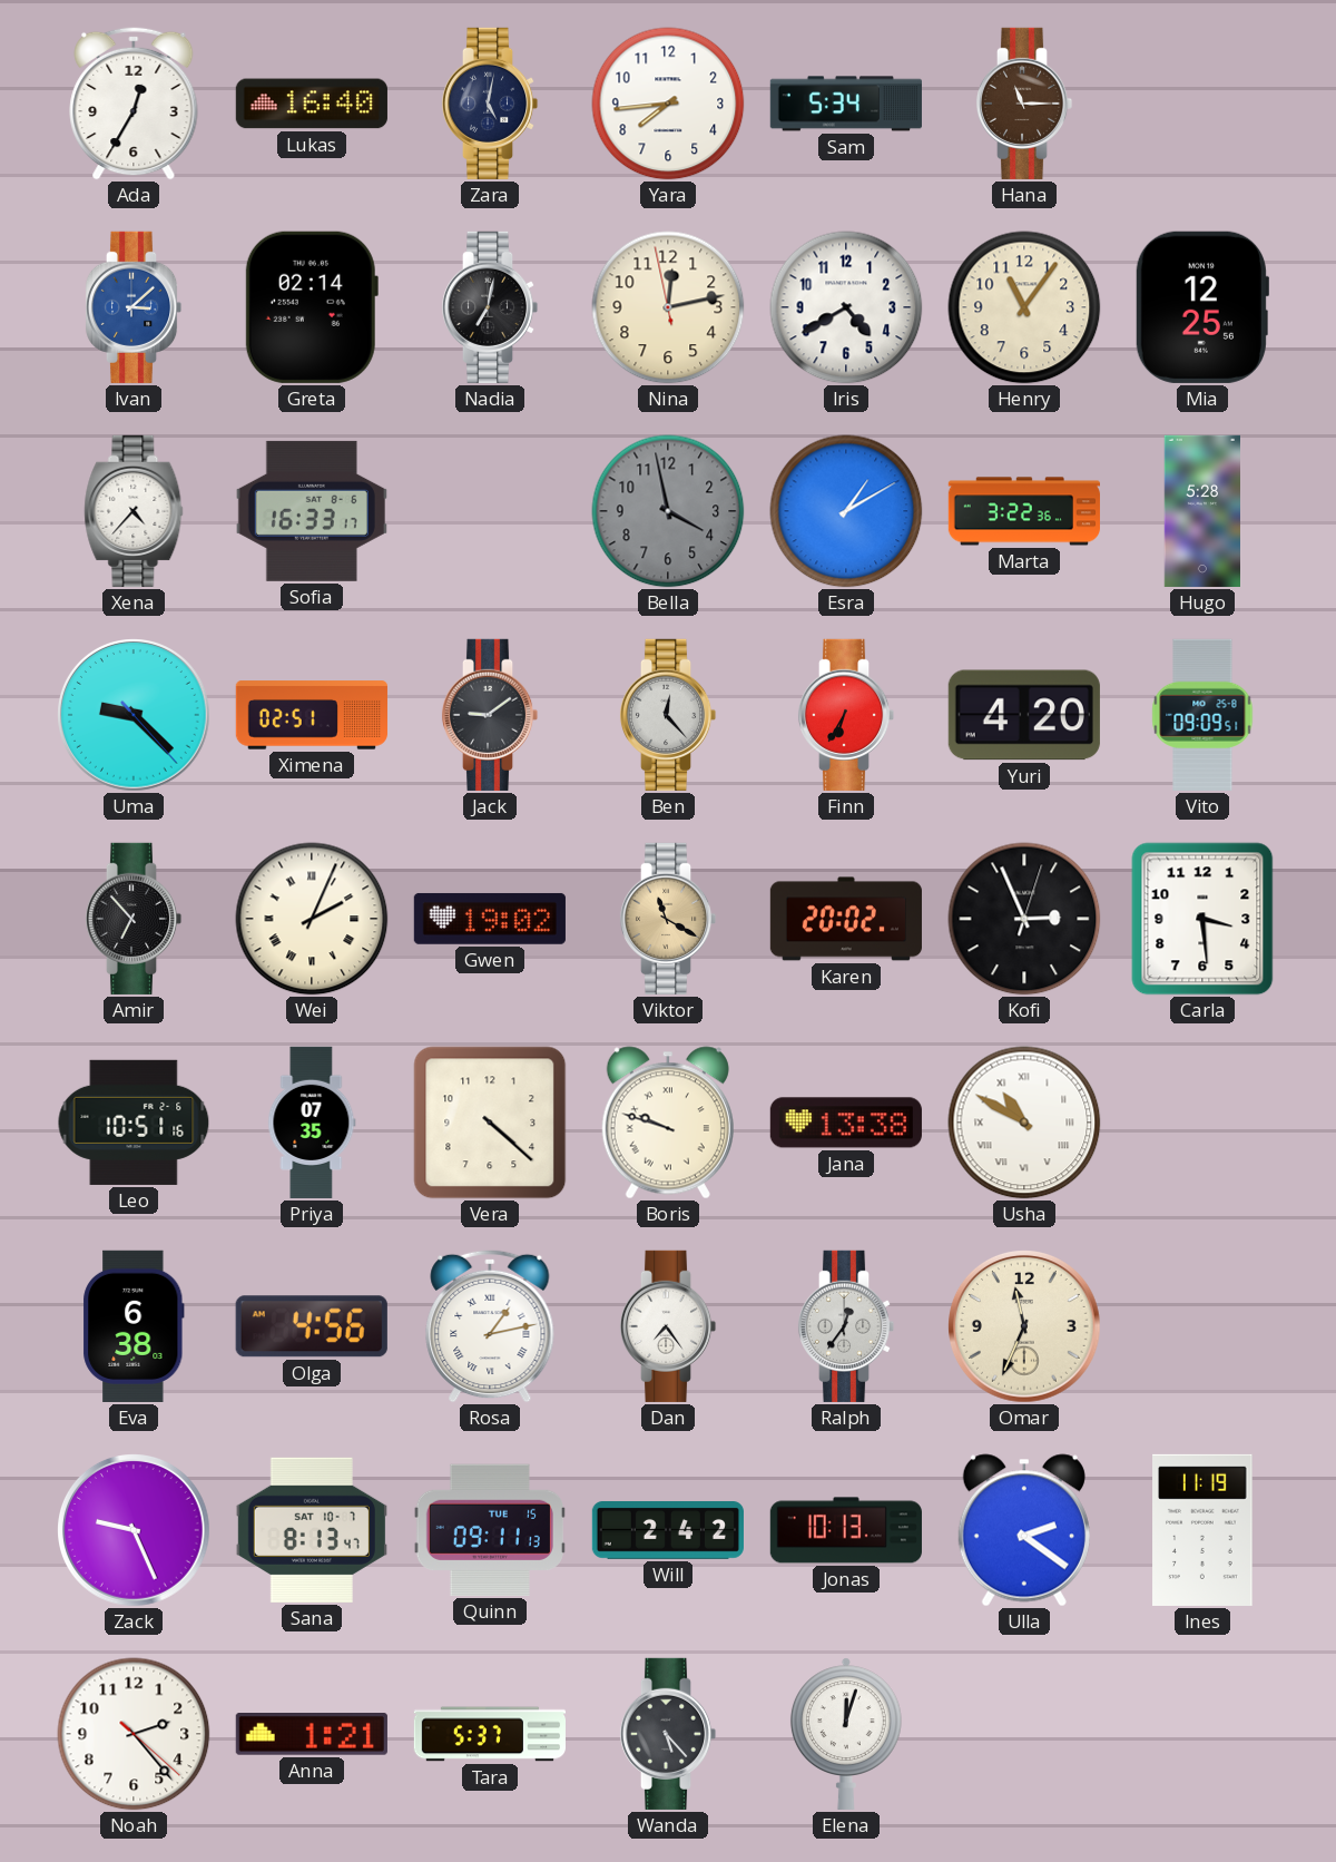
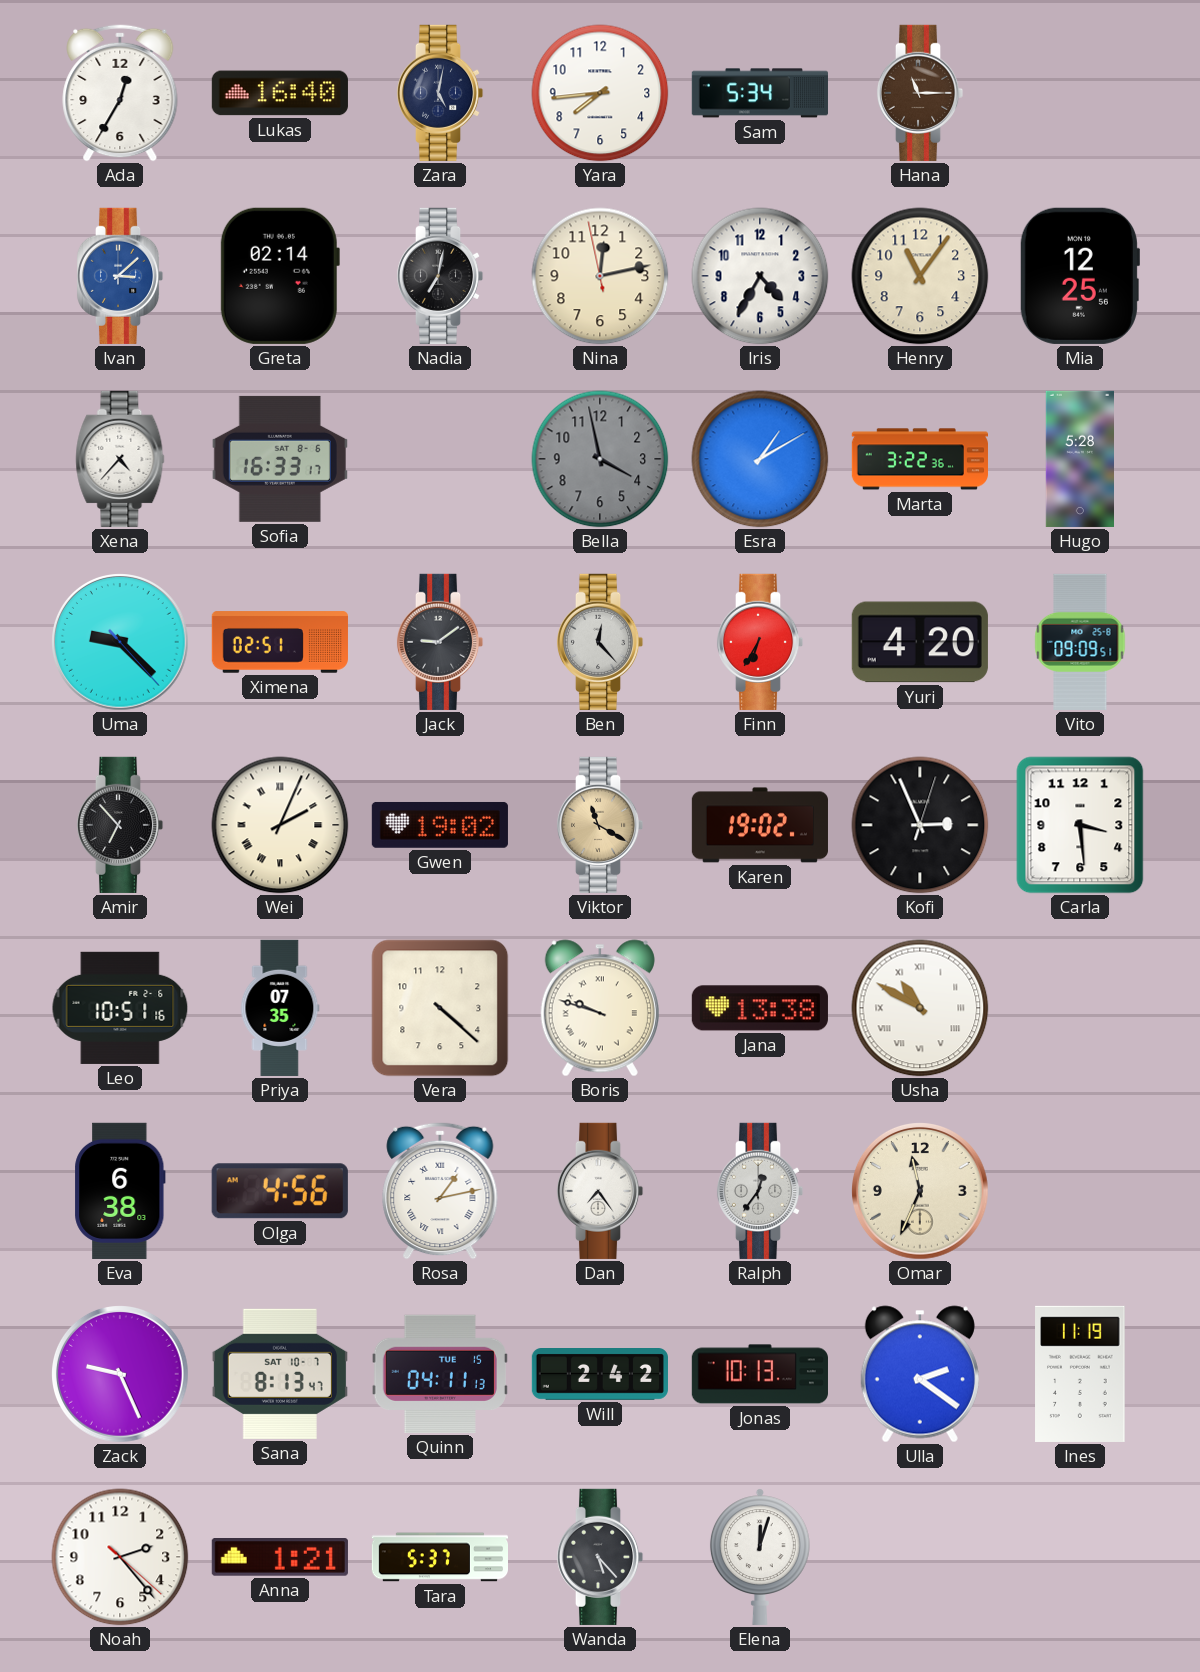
Iris: 4:40 -> 4:35 (760, 276)
Karen: 20:02 -> 19:02 (760, 825)
Quinn: 09:11 -> 04:11 (440, 1374)
